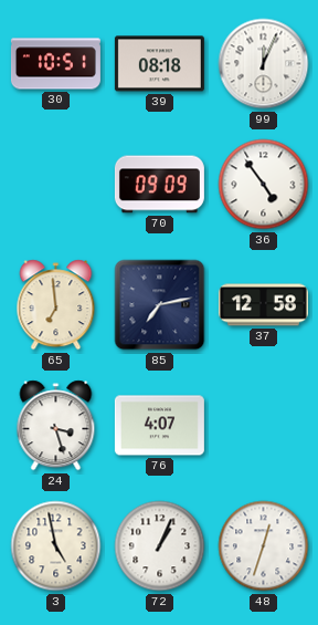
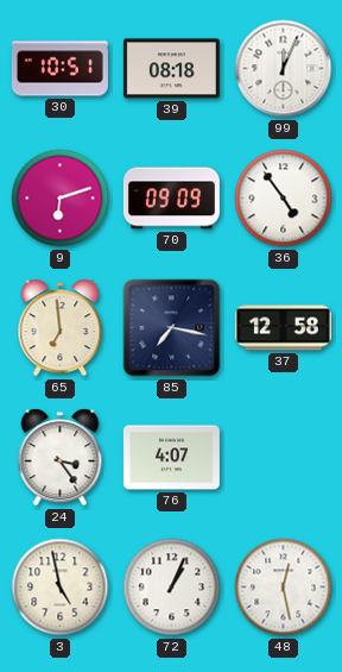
9: none -> 6:12 (61, 199)
85: 7:13 -> 7:17 (172, 328)
24: 3:27 -> 3:24 (61, 458)
48: 12:33 -> 12:28 (284, 588)
